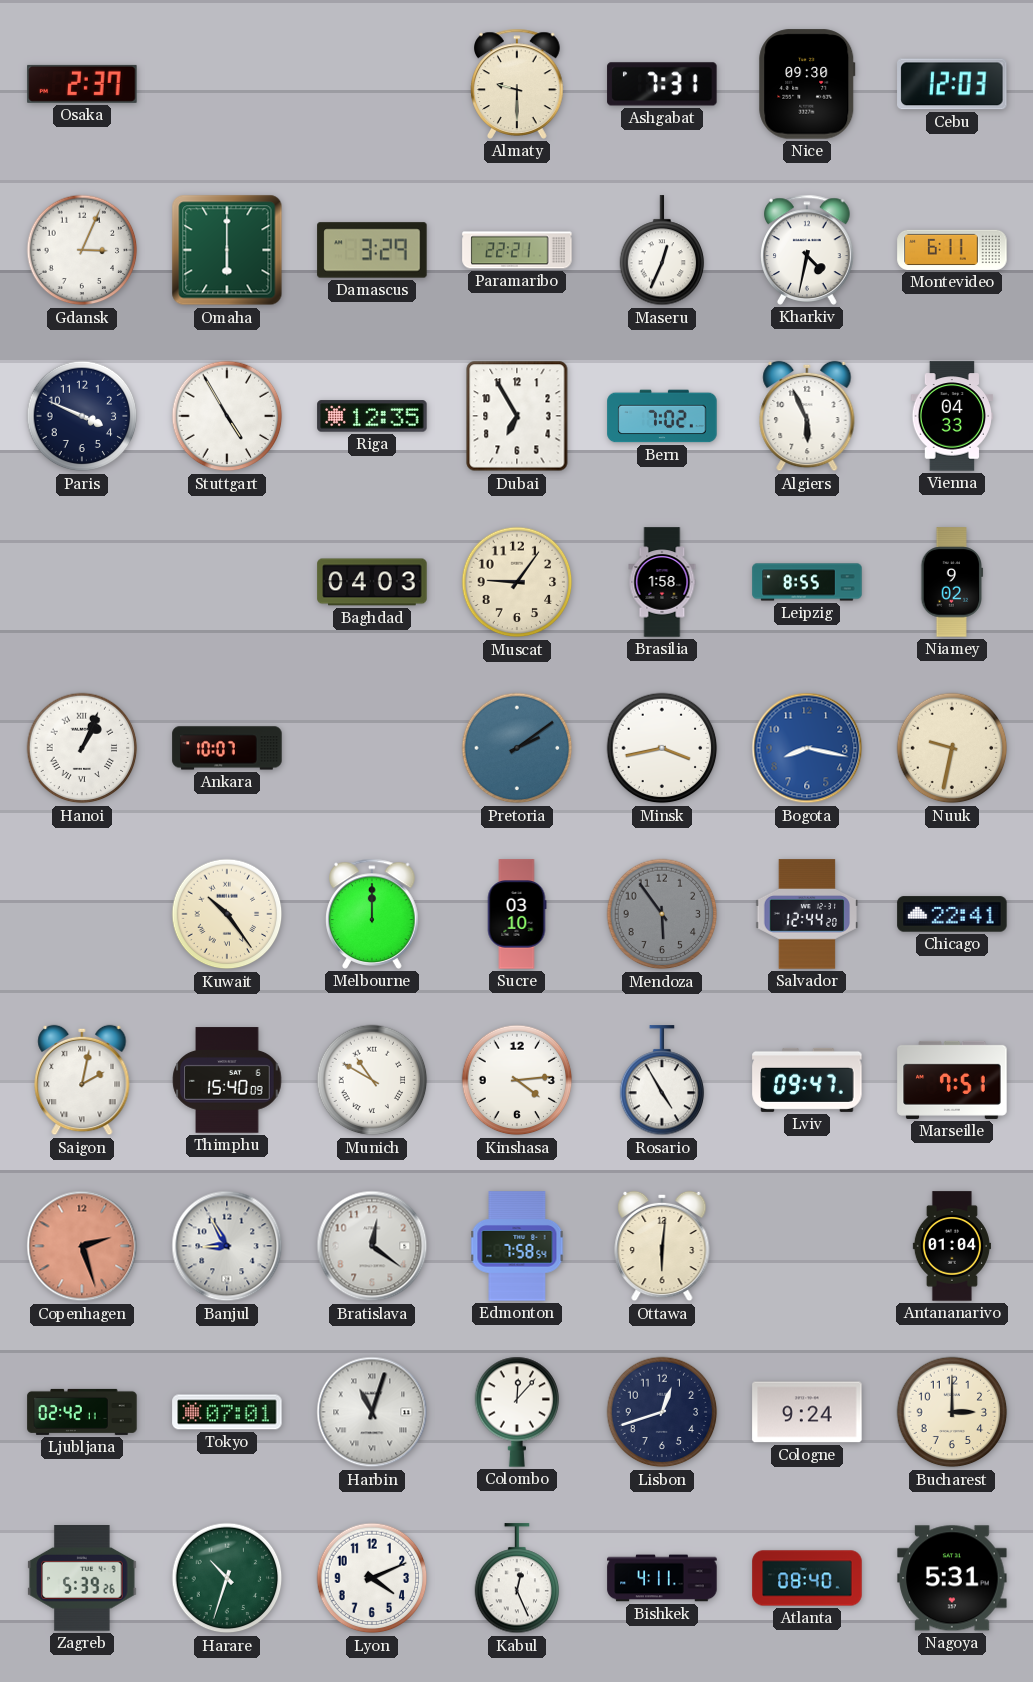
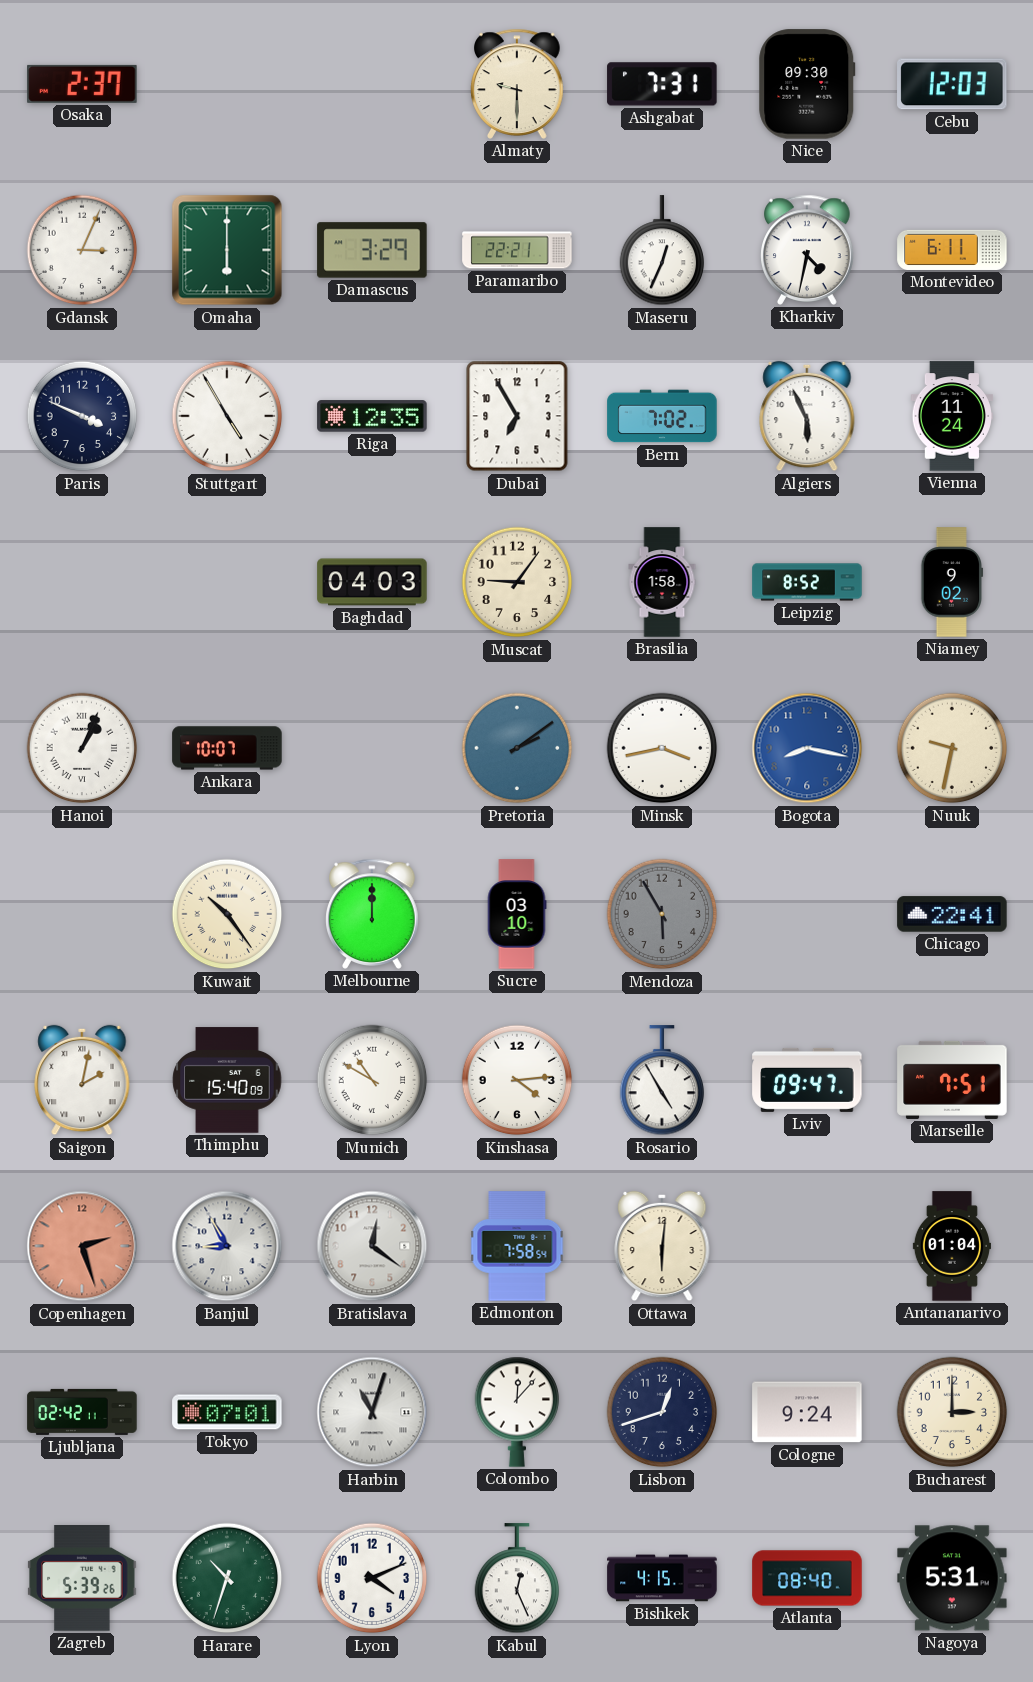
Vienna: 04:33 -> 11:24 (951, 416)
Leipzig: 8:55 -> 8:52 (807, 582)
Mendoza: 5:54 -> 5:55 (662, 914)
Salvador: 12:44 -> none (807, 914)
Bishkek: 4:11 -> 4:15 (662, 1578)
